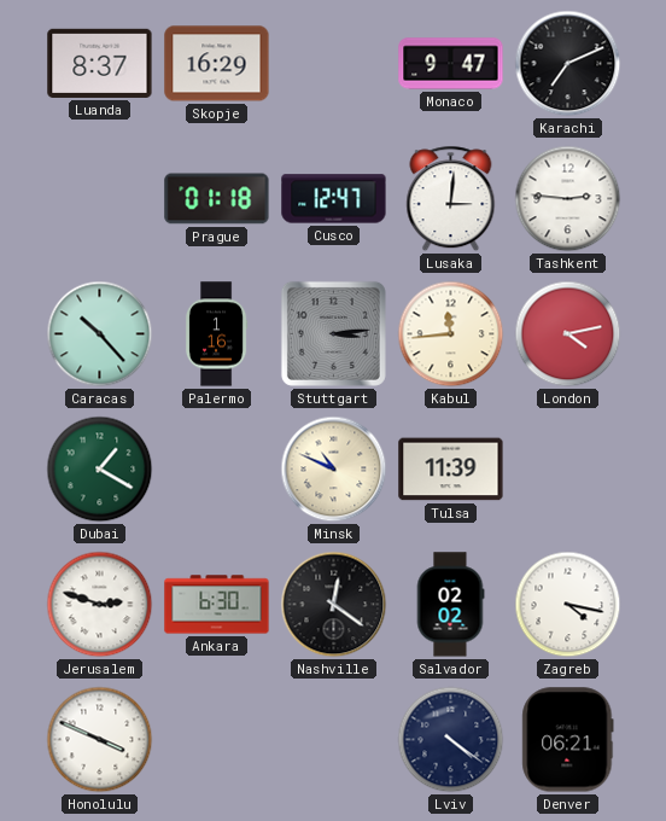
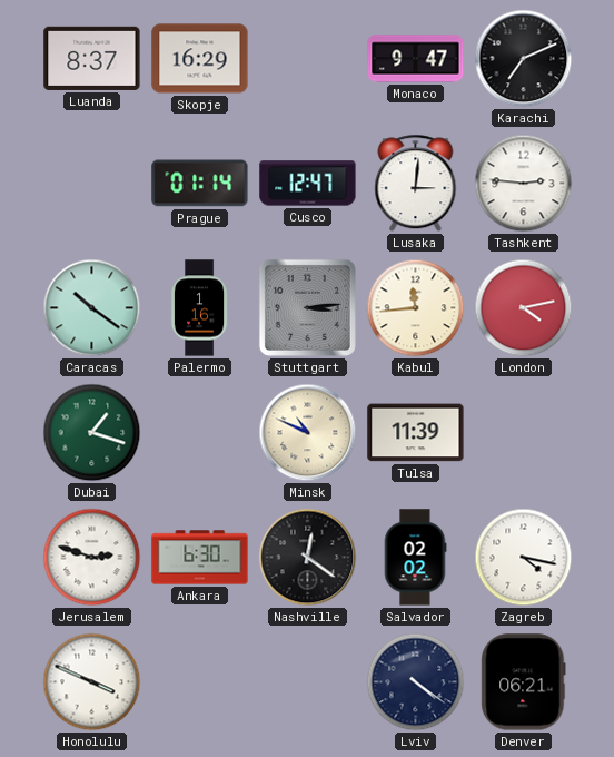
Prague: 01:18 -> 01:14 (200, 184)
Caracas: 10:23 -> 10:21 (92, 308)
Dubai: 1:20 -> 1:18 (92, 433)
